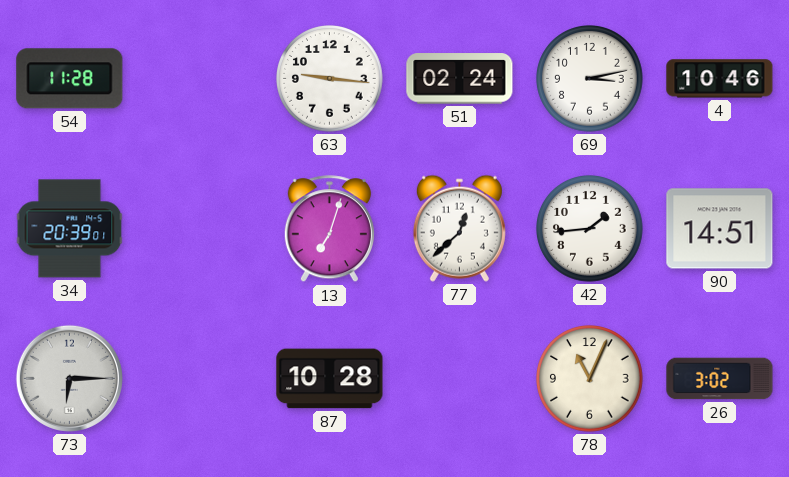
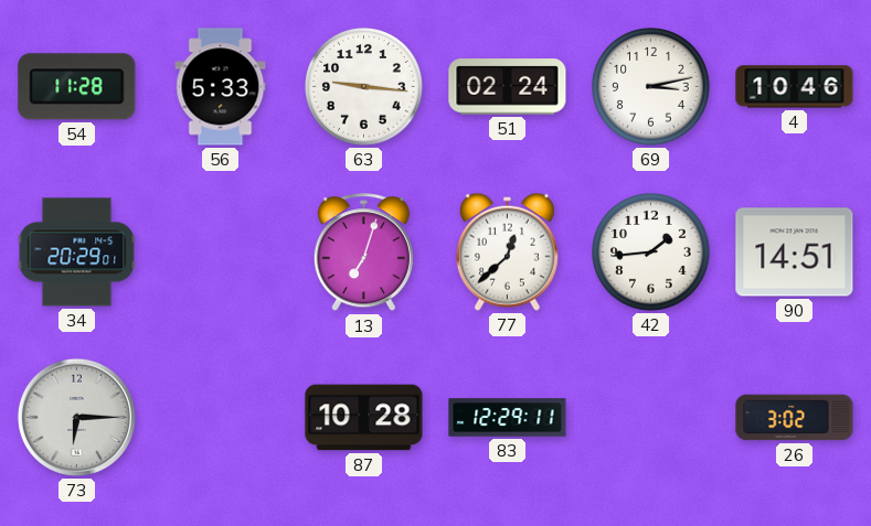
56: none -> 5:33 (221, 87)
34: 20:39 -> 20:29 (77, 253)
83: none -> 12:29 (508, 418)
78: 11:04 -> none (590, 379)
